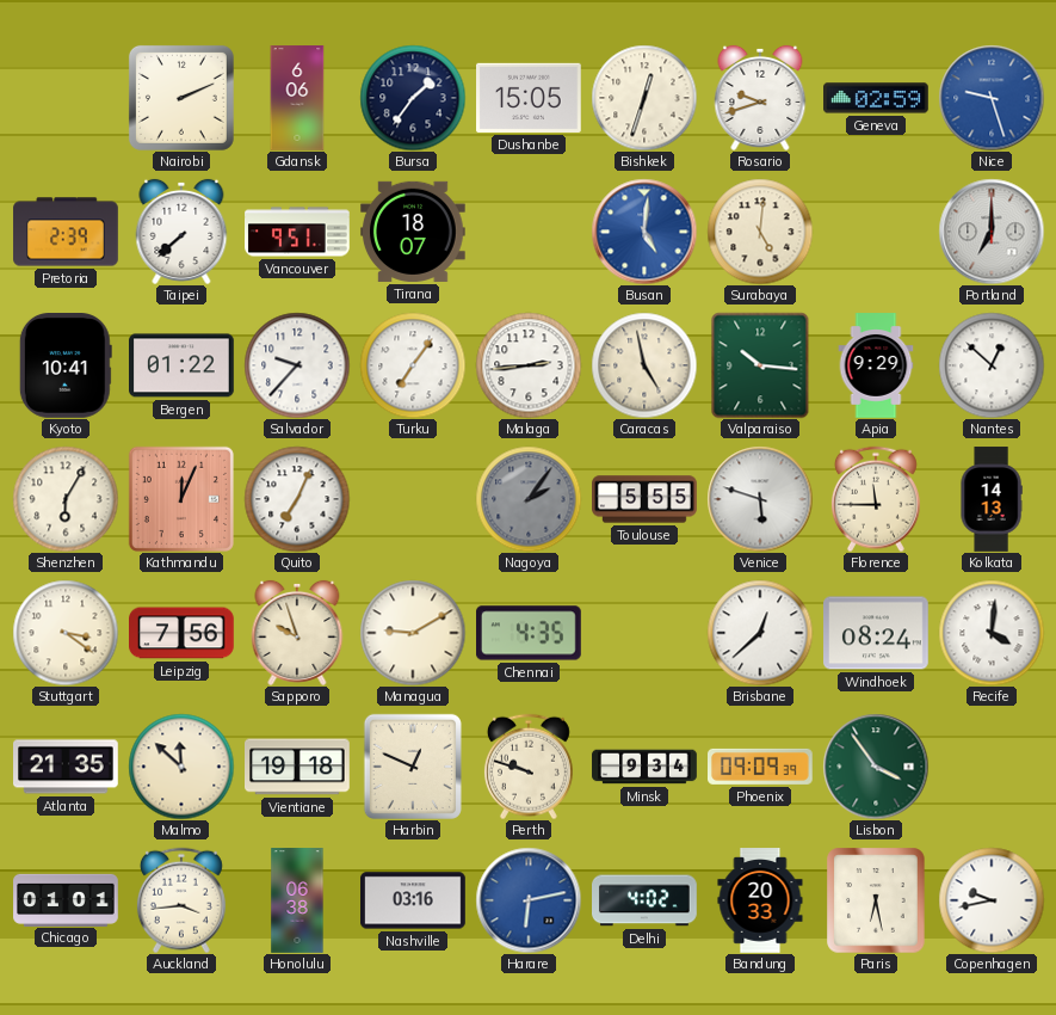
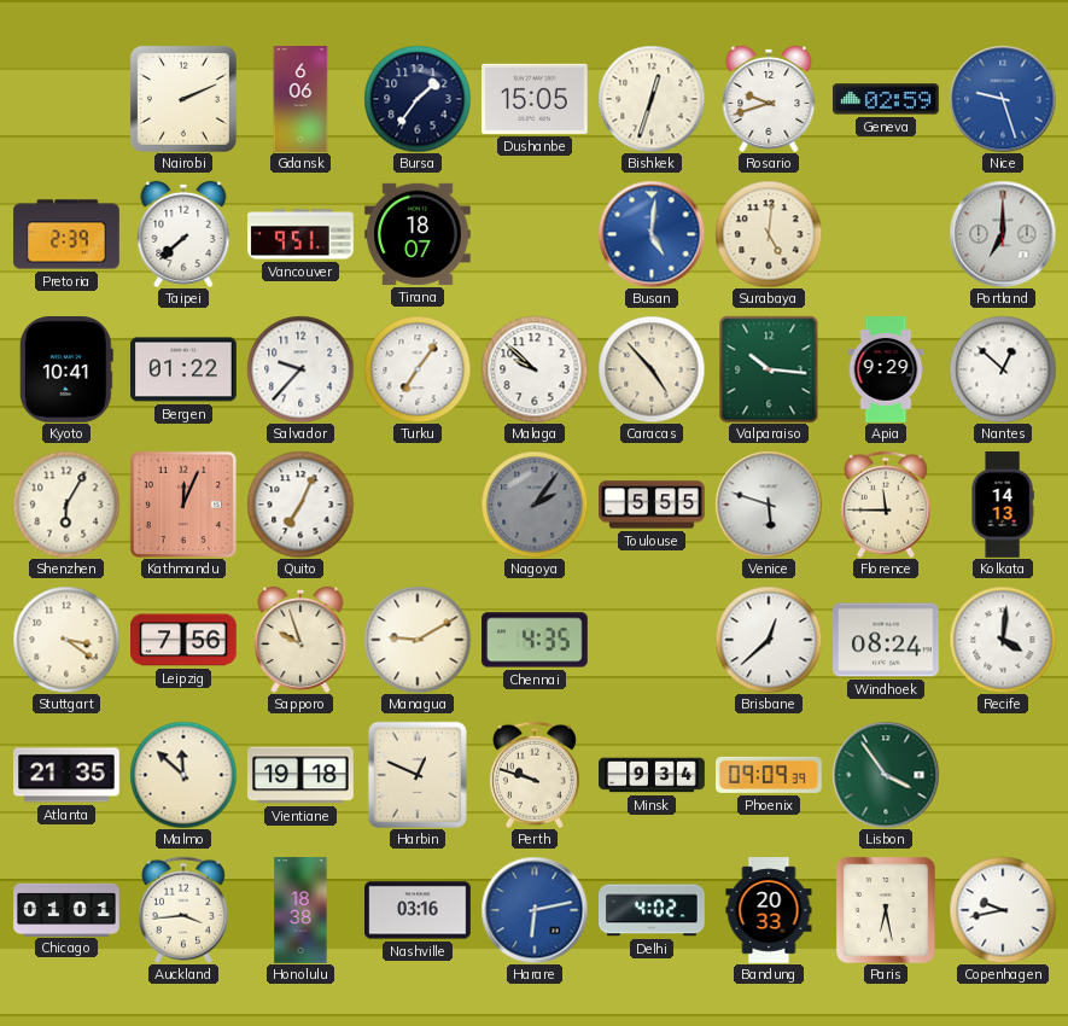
Malaga: 2:44 -> 9:52 (535, 369)
Caracas: 4:58 -> 4:53 (652, 369)
Honolulu: 06:38 -> 18:38 (300, 910)
